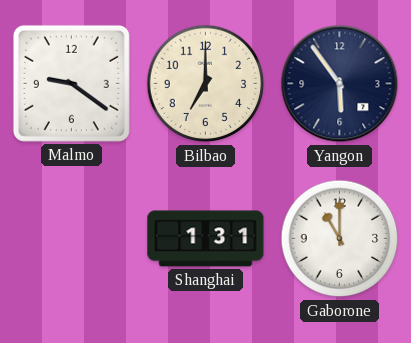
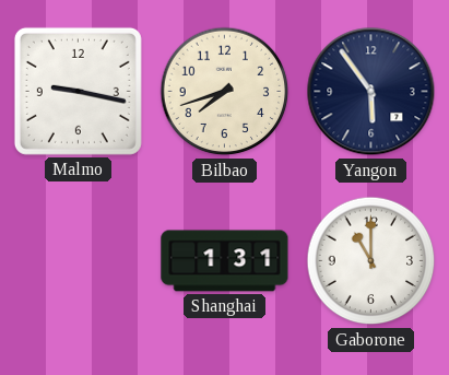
Malmo: 9:21 -> 9:17 (78, 91)
Bilbao: 7:00 -> 7:42 (225, 92)
